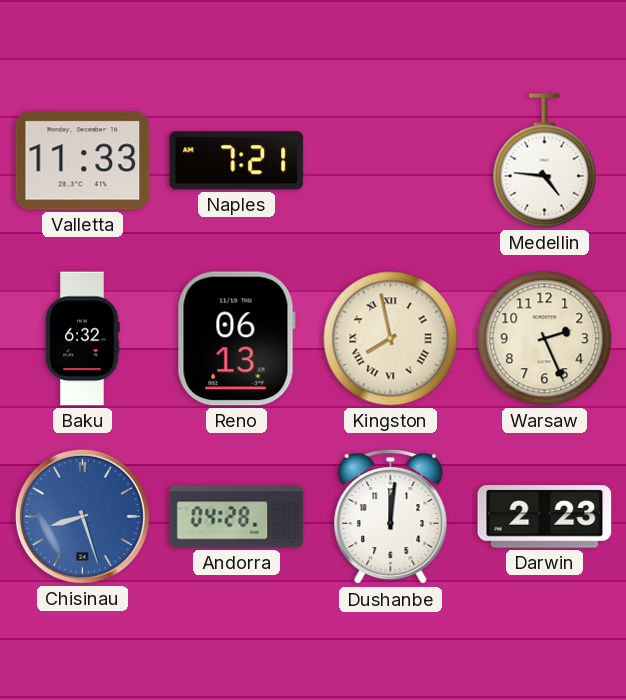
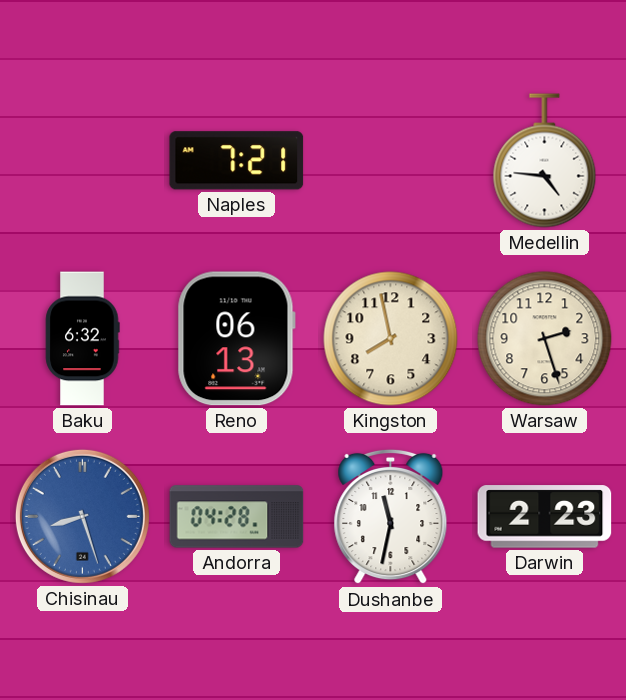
Valletta: 11:33 -> none (83, 161)
Kingston numerals: Roman -> Arabic (391, 339)
Warsaw: 2:26 -> 2:27 (545, 339)
Dushanbe: 12:01 -> 11:32 (391, 517)
